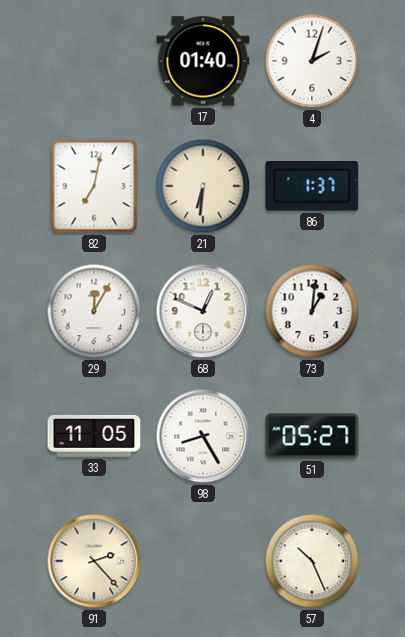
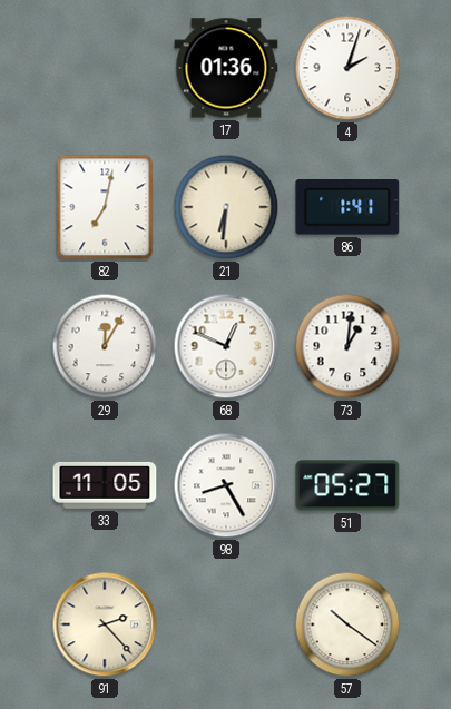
17: 01:40 -> 01:36 (226, 68)
86: 1:37 -> 1:41 (347, 208)
57: 10:26 -> 10:21 (347, 624)
